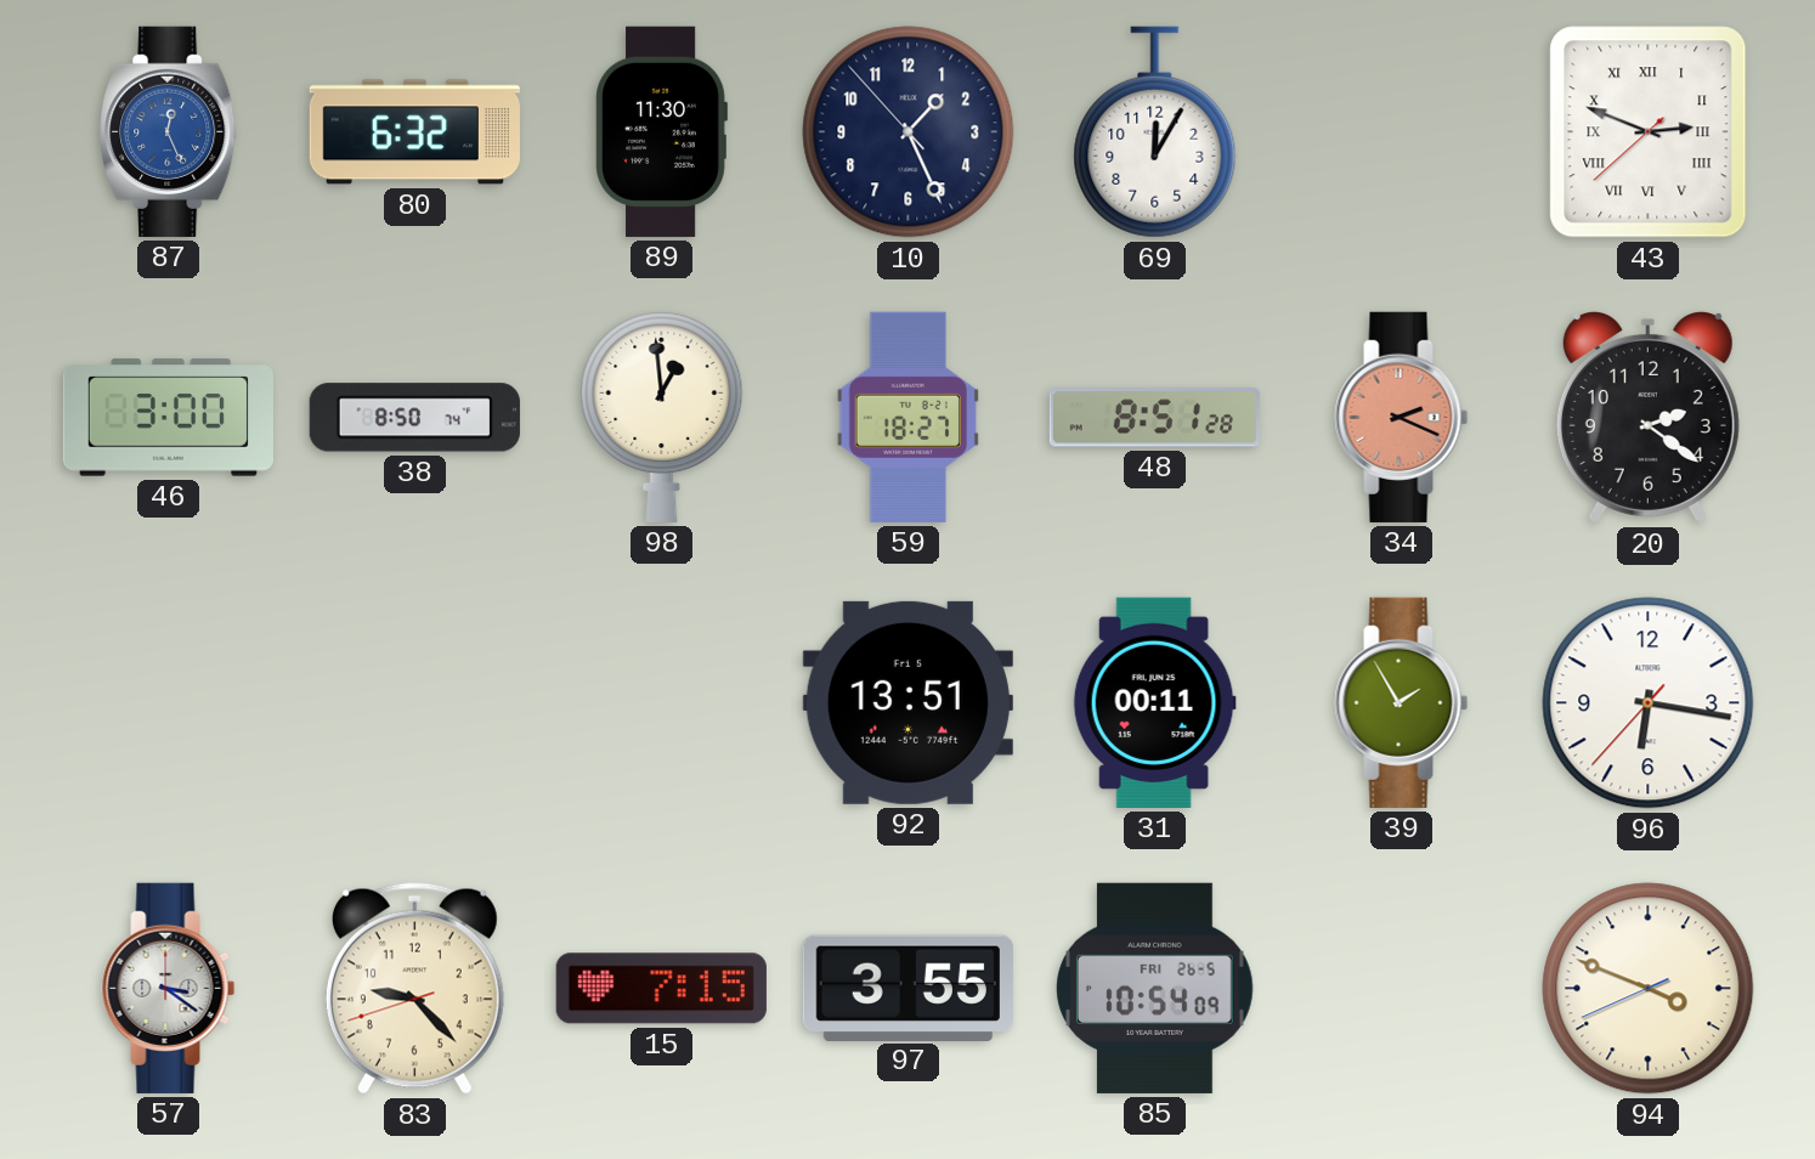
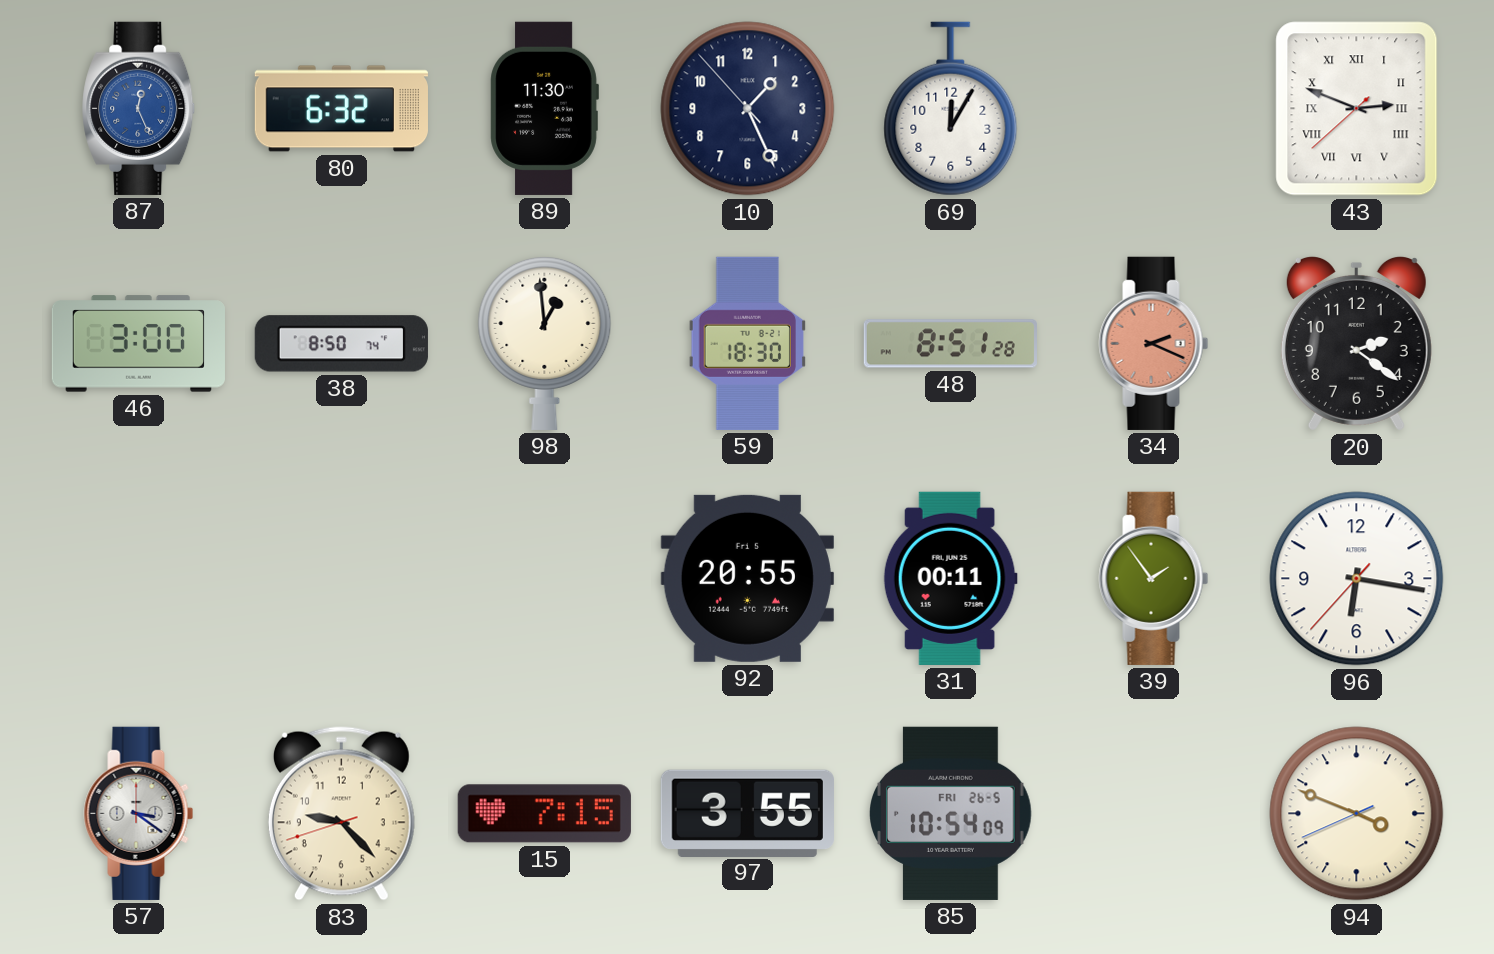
59: 18:27 -> 18:30 (747, 343)
92: 13:51 -> 20:55 (747, 578)
39: 1:55 -> 1:54 (1154, 578)
